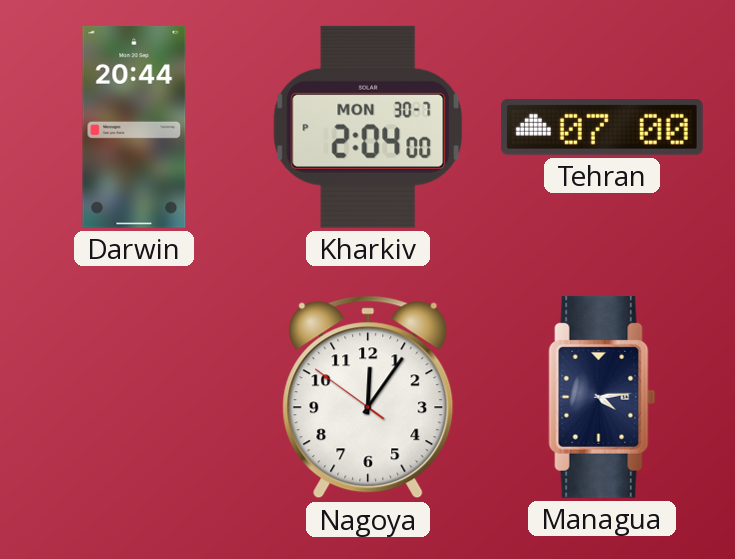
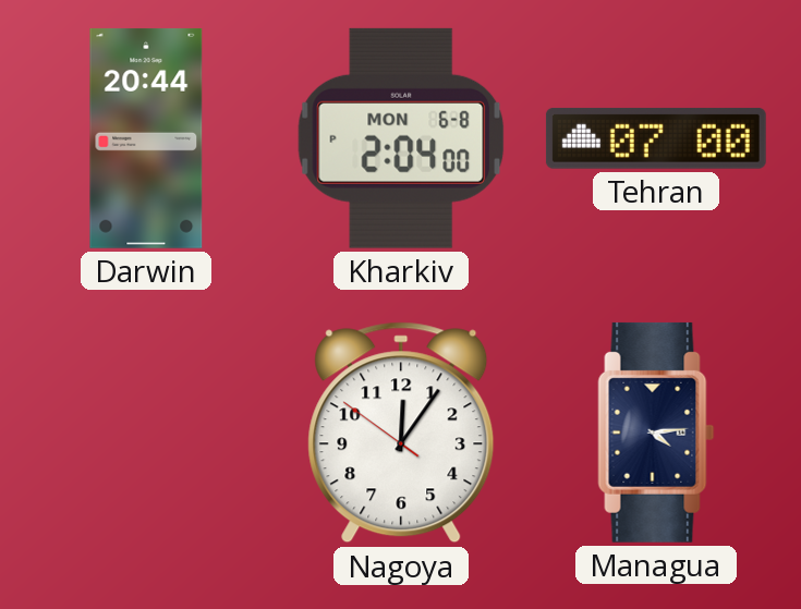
Kharkiv date: MON 30-7 -> MON 6-8 (401, 138)
